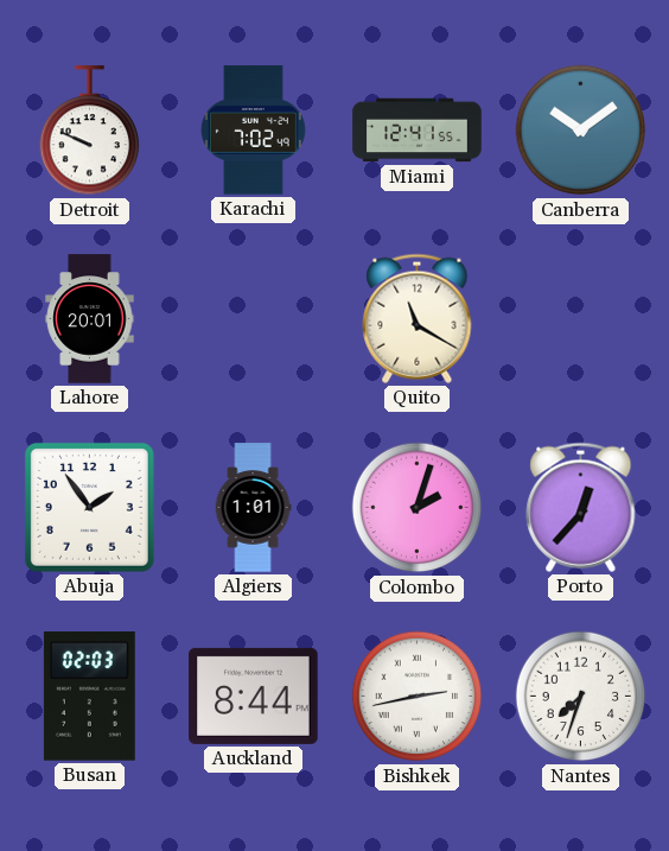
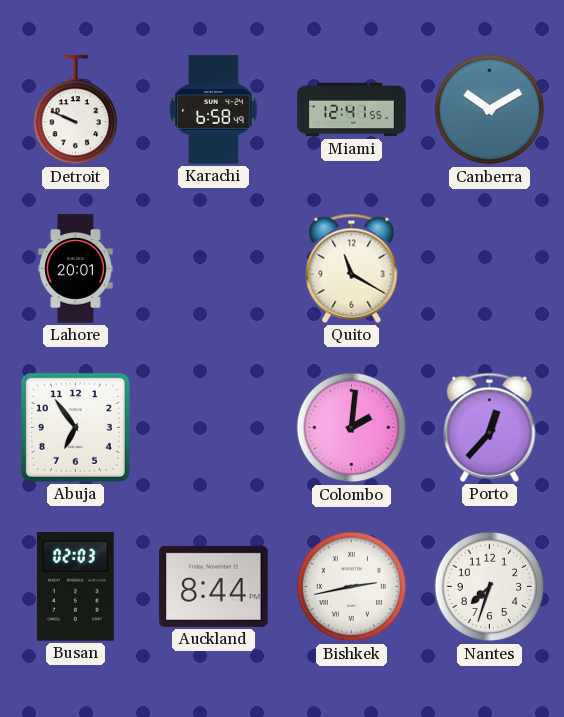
Karachi: 7:02 -> 6:58 (213, 110)
Canberra: 10:09 -> 10:10 (490, 110)
Abuja: 1:54 -> 6:54 (75, 427)
Algiers: 1:01 -> none (253, 508)
Colombo: 2:03 -> 2:01 (352, 428)
